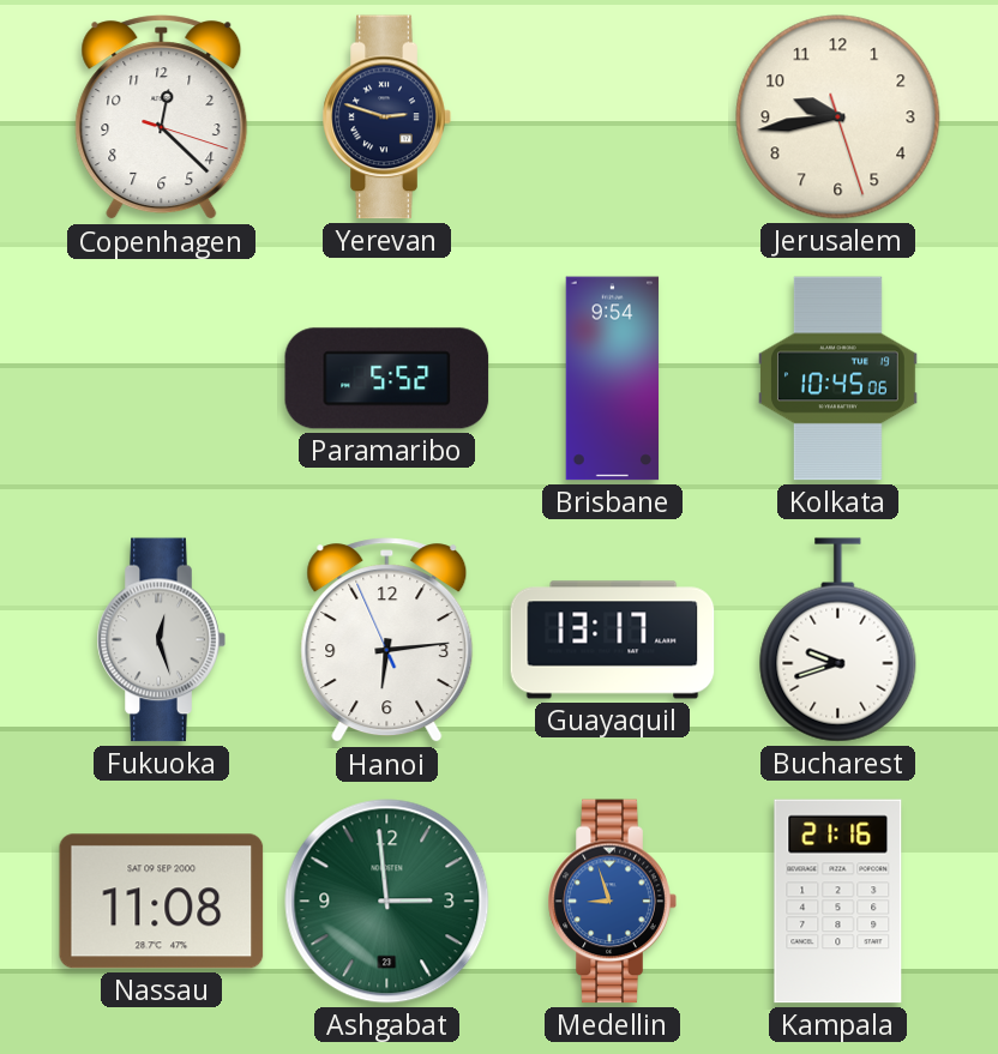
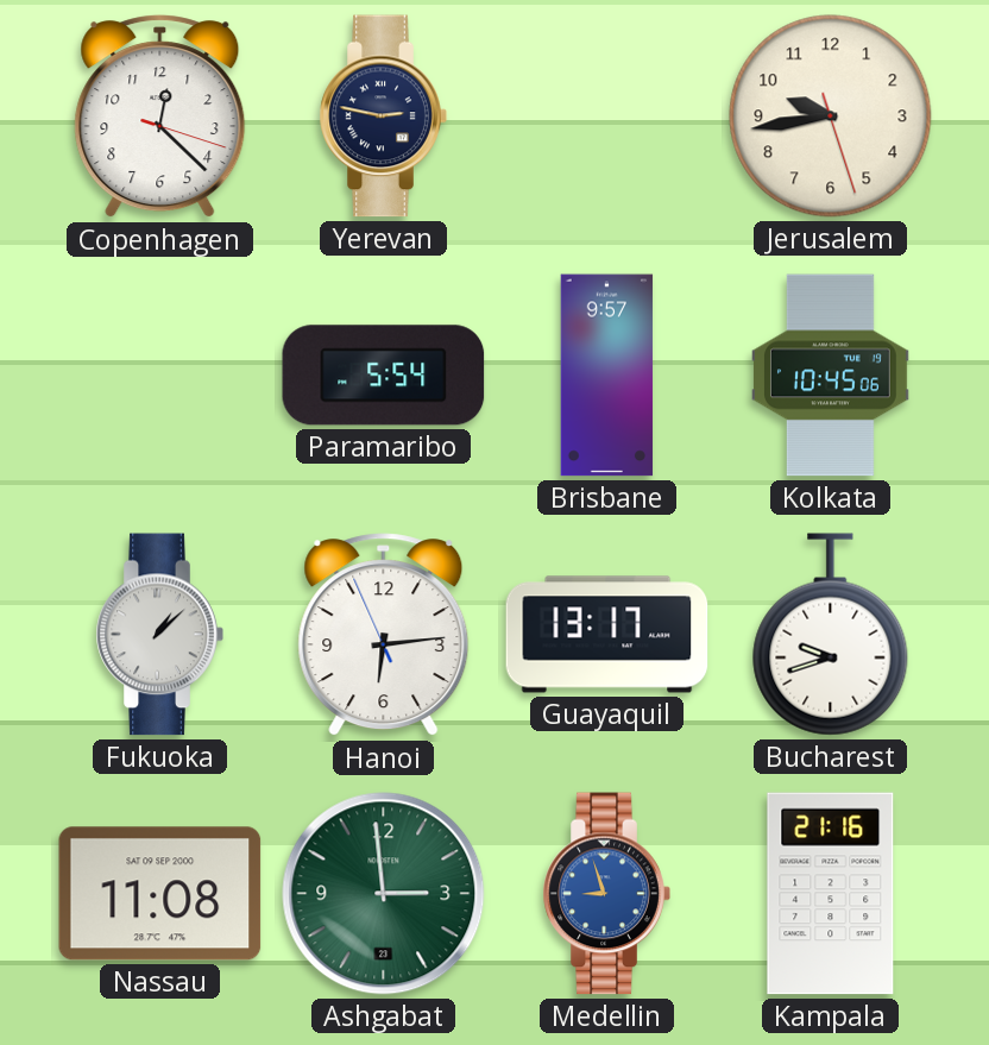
Yerevan: 2:48 -> 2:47 (383, 117)
Paramaribo: 5:52 -> 5:54 (384, 376)
Brisbane: 9:54 -> 9:57 (607, 376)
Fukuoka: 12:27 -> 1:08 (159, 635)
